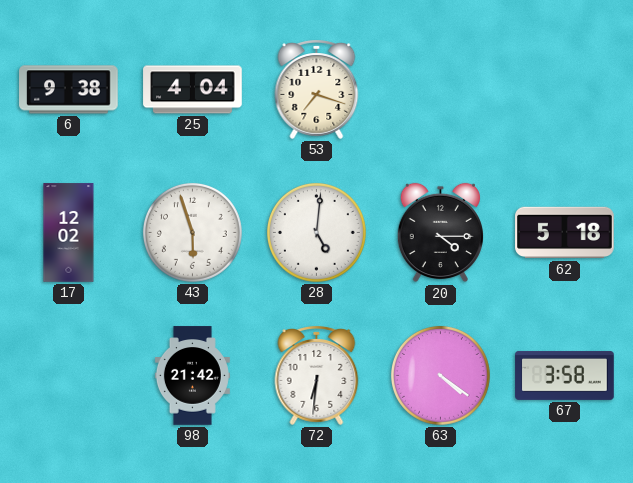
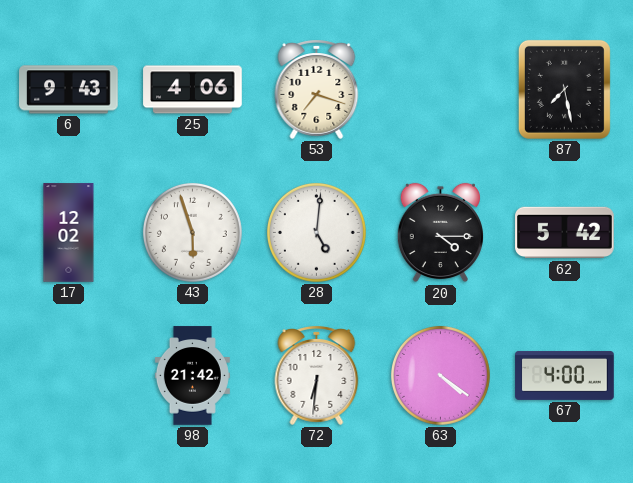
6: 9:38 -> 9:43 (69, 90)
25: 4:04 -> 4:06 (193, 90)
87: none -> 7:28 (564, 89)
62: 5:18 -> 5:42 (565, 233)
67: 3:58 -> 4:00 (565, 375)
